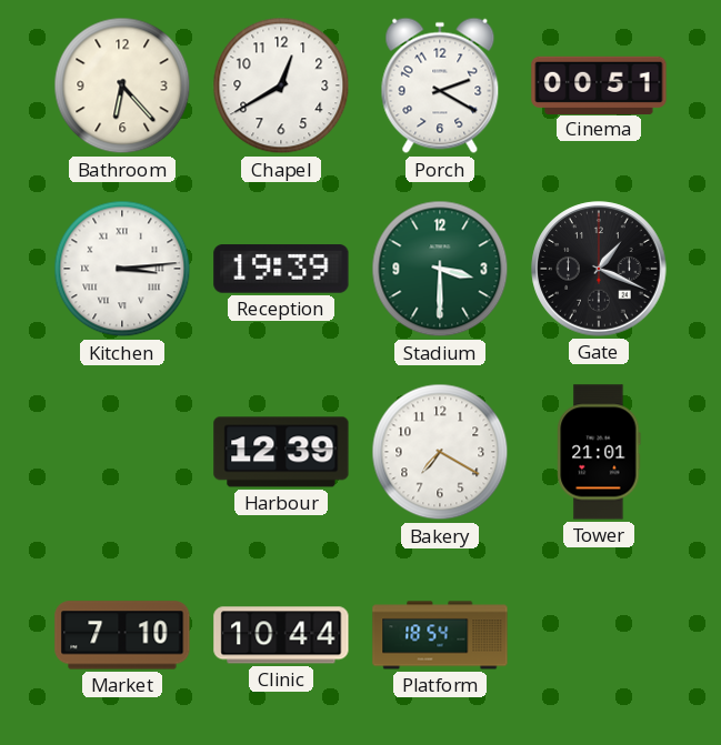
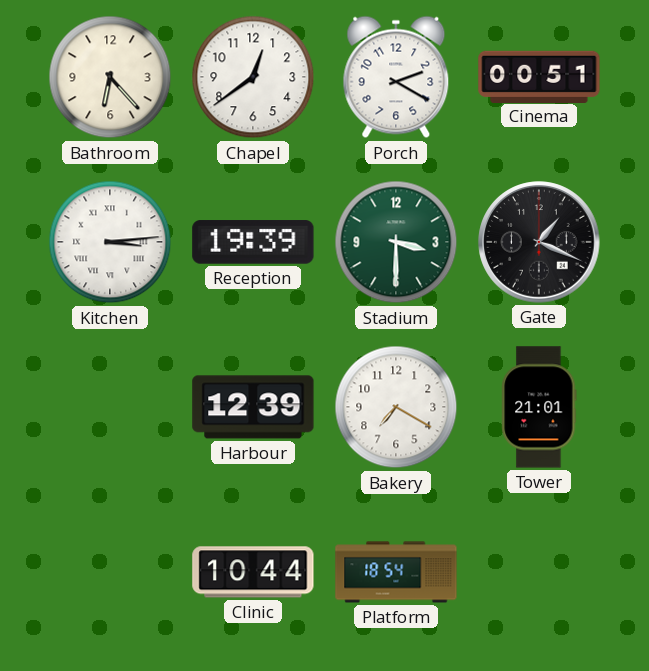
Chapel: 12:40 -> 12:39 (253, 77)
Market: 7:10 -> none (122, 635)
